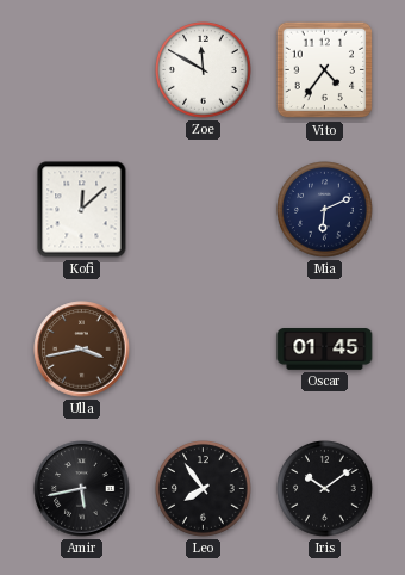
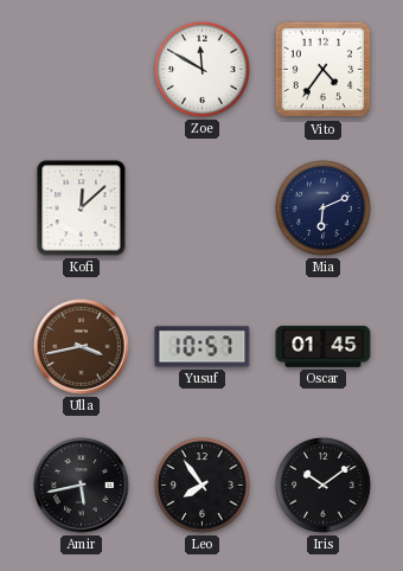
Yusuf: none -> 10:57 (203, 347)
